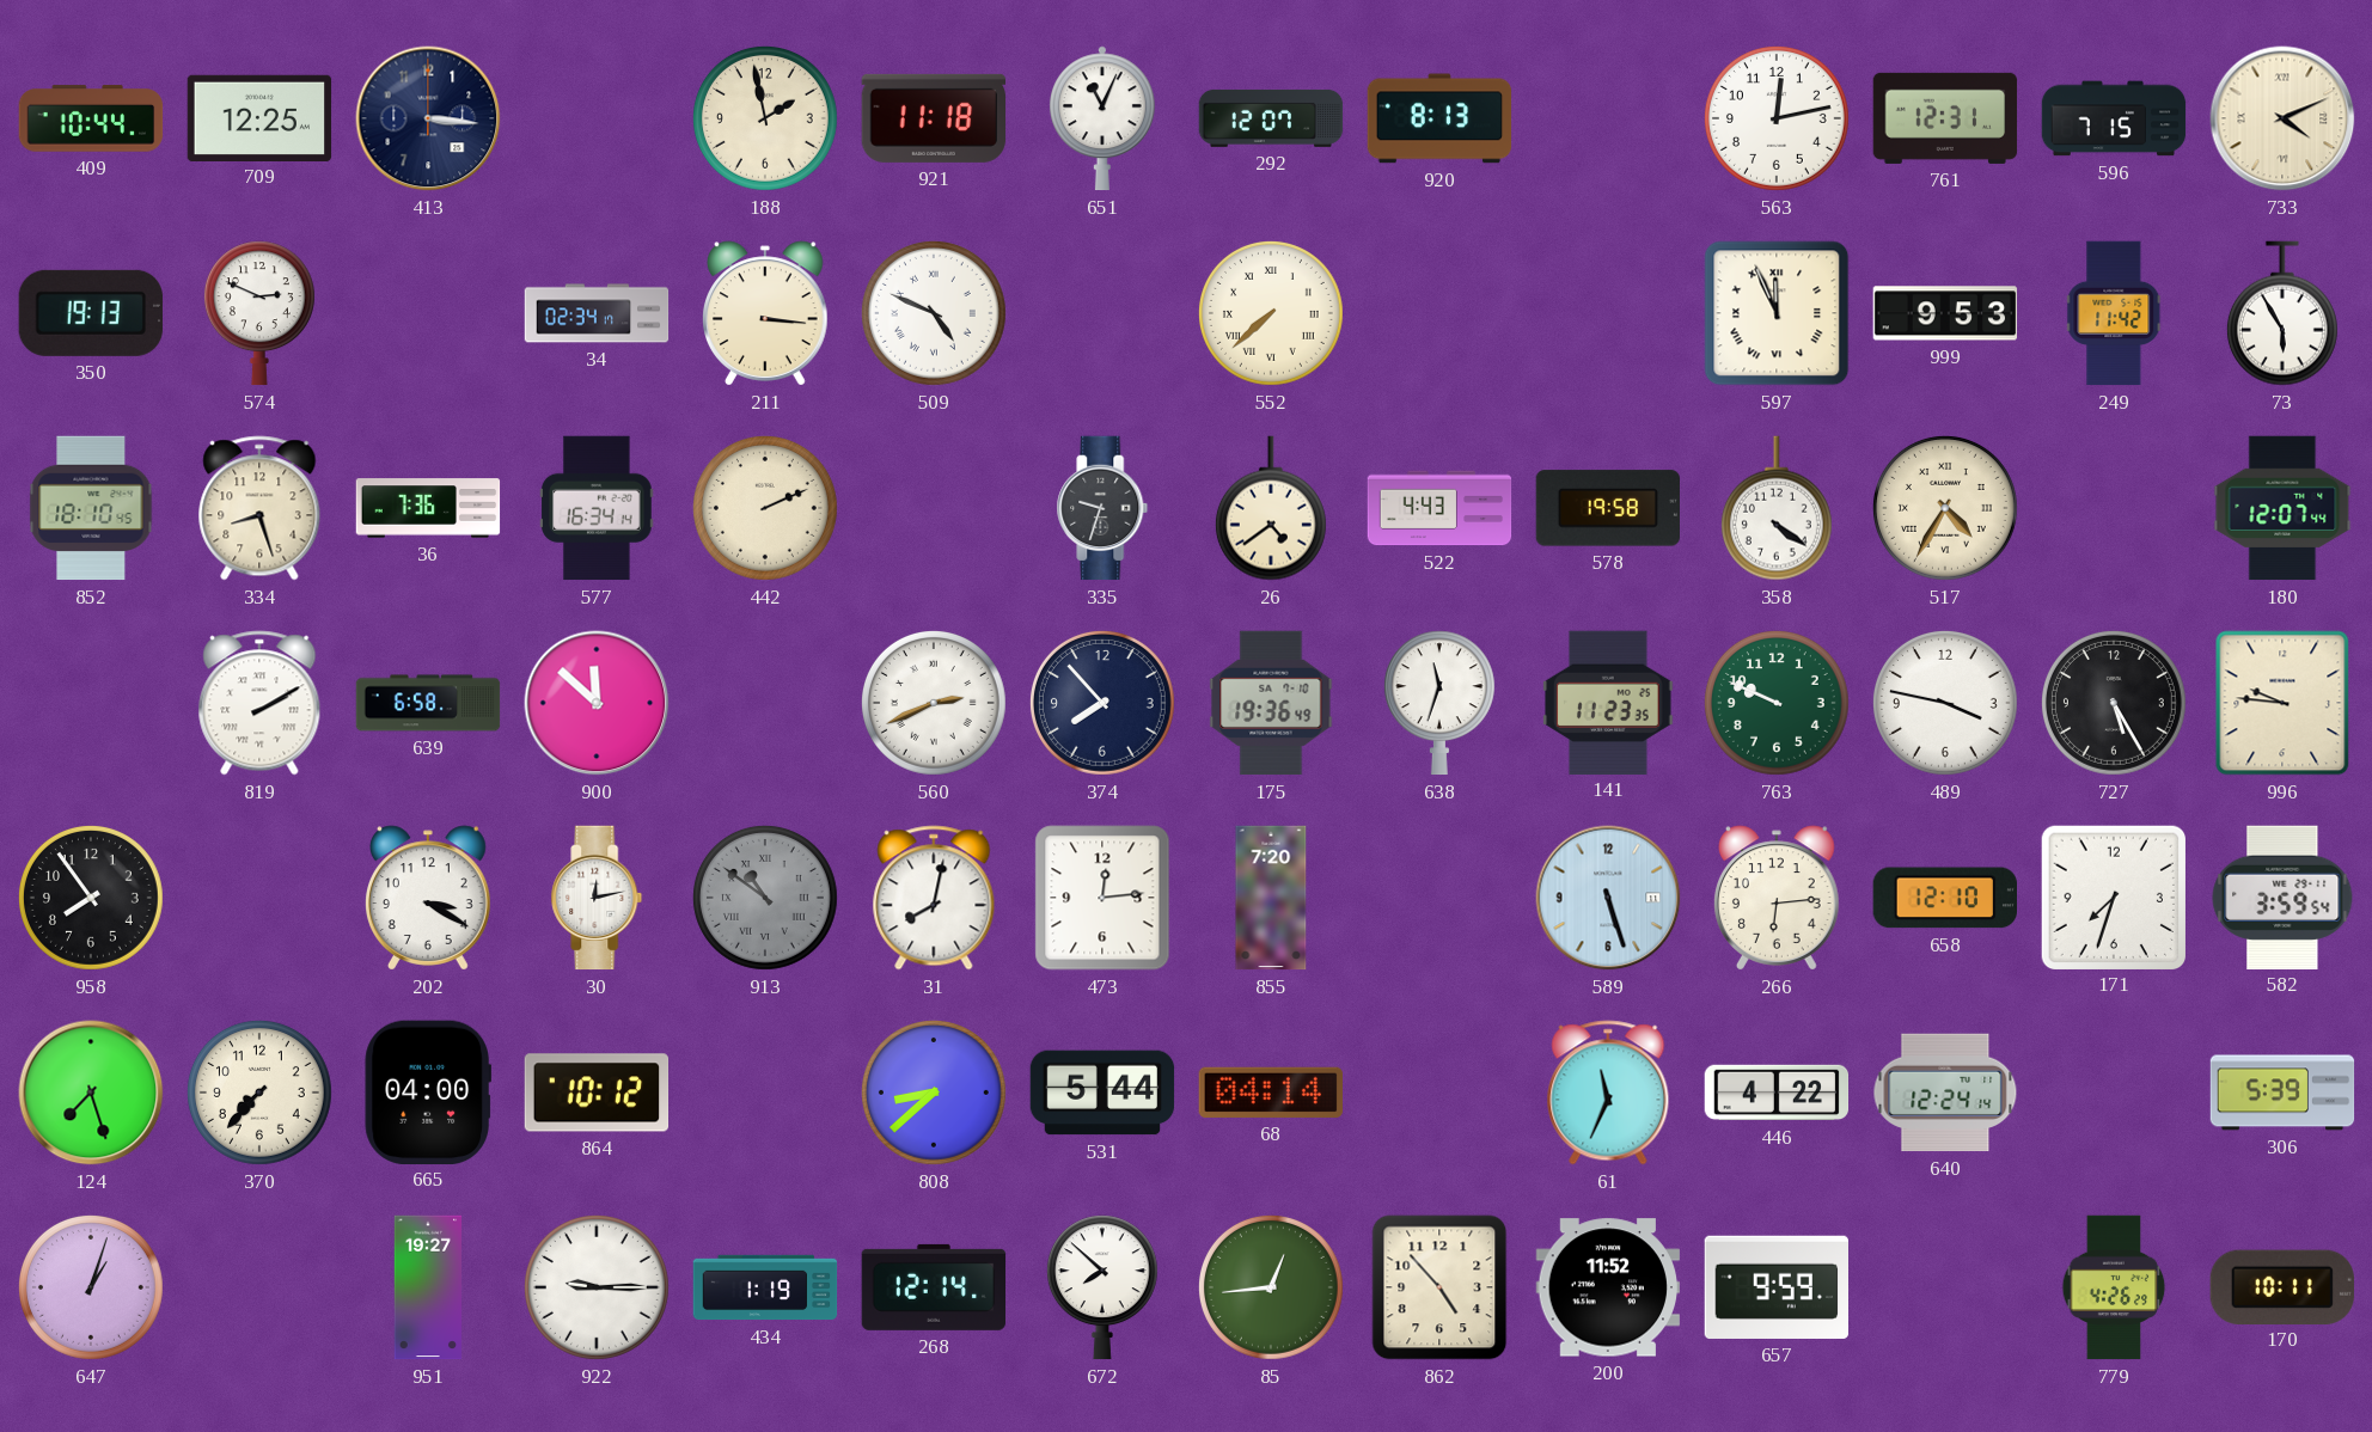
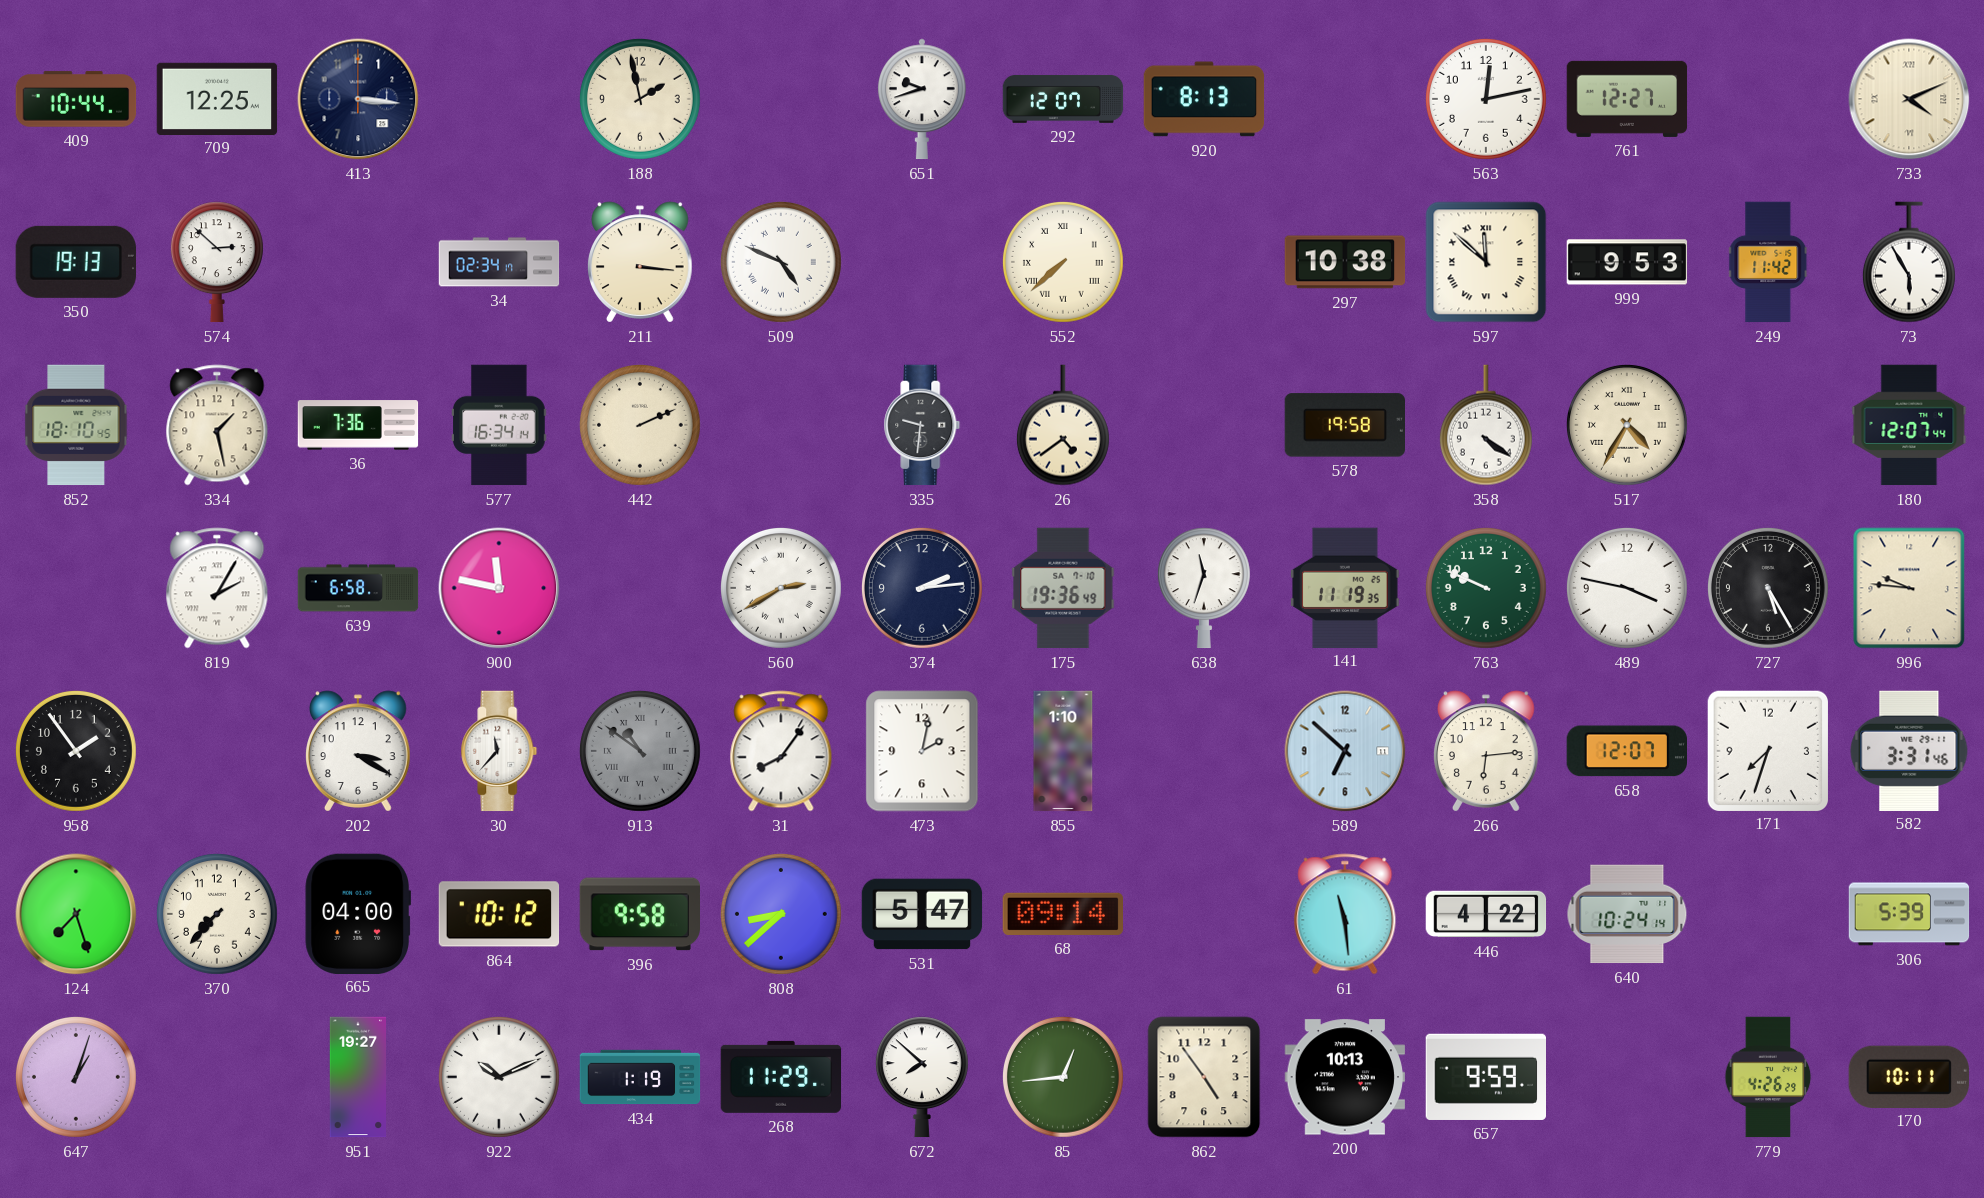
921: 11:18 -> none (934, 118)
651: 11:04 -> 9:42 (922, 99)
761: 12:31 -> 12:27 (1627, 99)
596: 7:15 -> none (2114, 118)
574: 2:49 -> 2:52 (217, 262)
297: none -> 10:38 (1345, 262)
597: 11:56 -> 11:52 (1486, 262)
334: 8:27 -> 1:28 (217, 425)
335: 9:33 -> 9:31 (922, 425)
522: 4:43 -> none (1439, 508)
819: 2:10 -> 2:05 (217, 588)
900: 11:52 -> 11:47 (499, 588)
560: 2:41 -> 2:40 (781, 588)
374: 7:53 -> 2:14 (922, 588)
141: 11:23 -> 11:19 (1346, 587)
958: 7:54 -> 1:54 (76, 751)
30: 12:13 -> 11:37 (499, 751)
31: 8:02 -> 8:06 (781, 751)
473: 12:14 -> 2:02 (922, 751)
855: 7:20 -> 1:10 (1063, 751)
589: 5:27 -> 6:52 (1345, 751)
658: 12:10 -> 12:07 (1626, 751)
582: 3:59 -> 3:31 (1909, 750)
396: none -> 9:58 (639, 914)
531: 5:44 -> 5:47 (922, 914)
68: 04:14 -> 09:14 (1062, 914)
61: 11:34 -> 11:29 (1345, 914)
640: 12:24 -> 10:24 (1627, 914)
922: 9:15 -> 10:11 (499, 1077)
268: 12:14 -> 11:29 (781, 1077)
862: 4:53 -> 4:54 (1204, 1077)
200: 11:52 -> 10:13 (1344, 1077)
